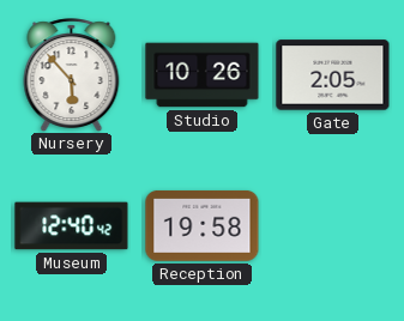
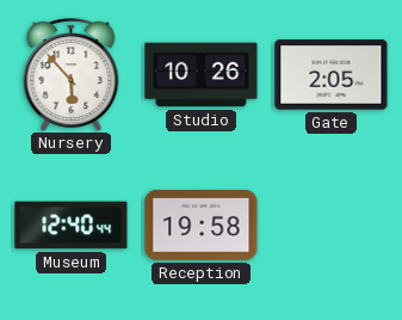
Museum: 12:40:42 -> 12:40:44 (72, 226)
